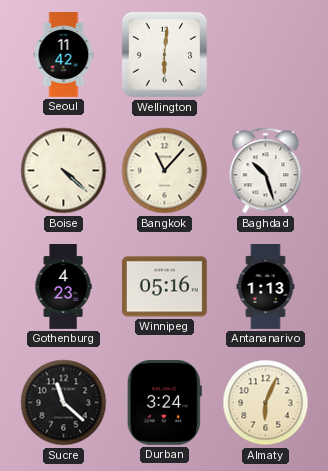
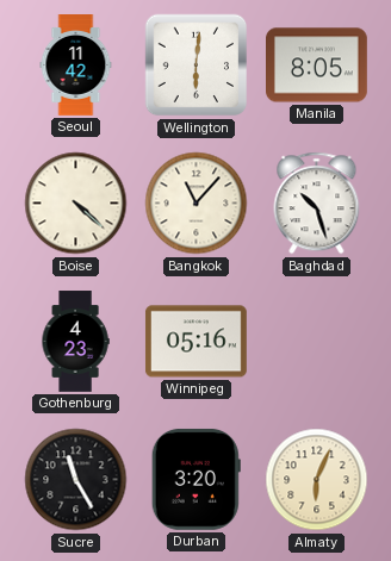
Manila: none -> 8:05 (317, 66)
Antananarivo: 1:13 -> none (266, 287)
Sucre: 11:22 -> 11:25 (76, 480)
Durban: 3:24 -> 3:20 (195, 479)
